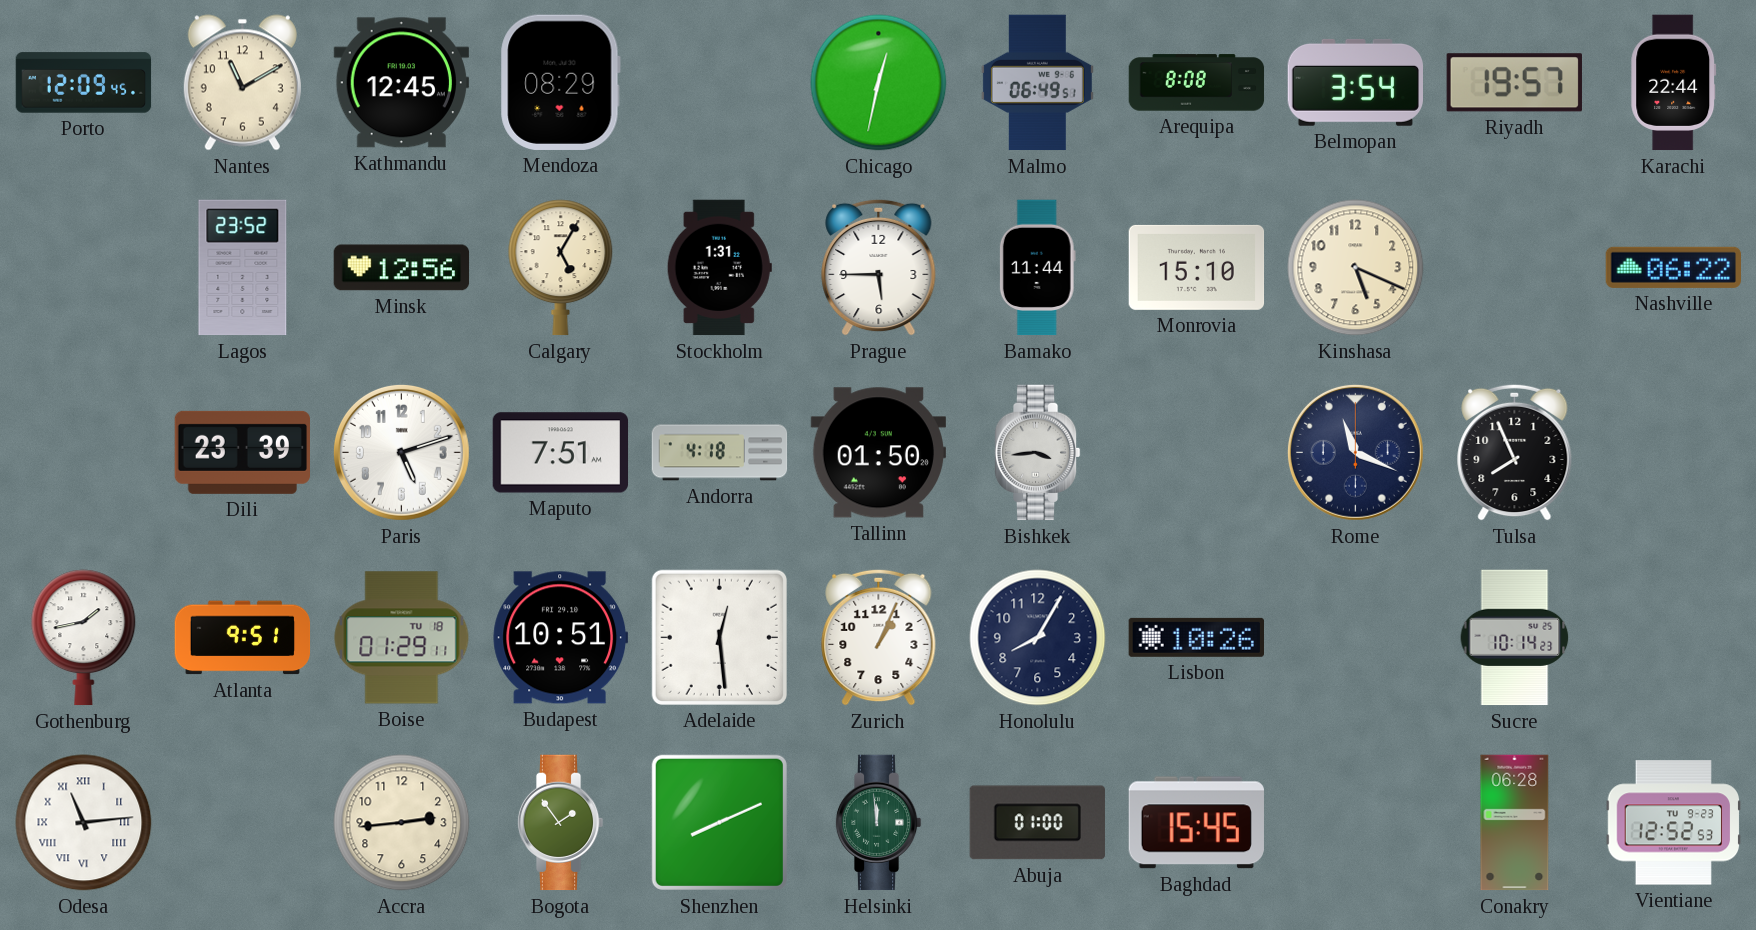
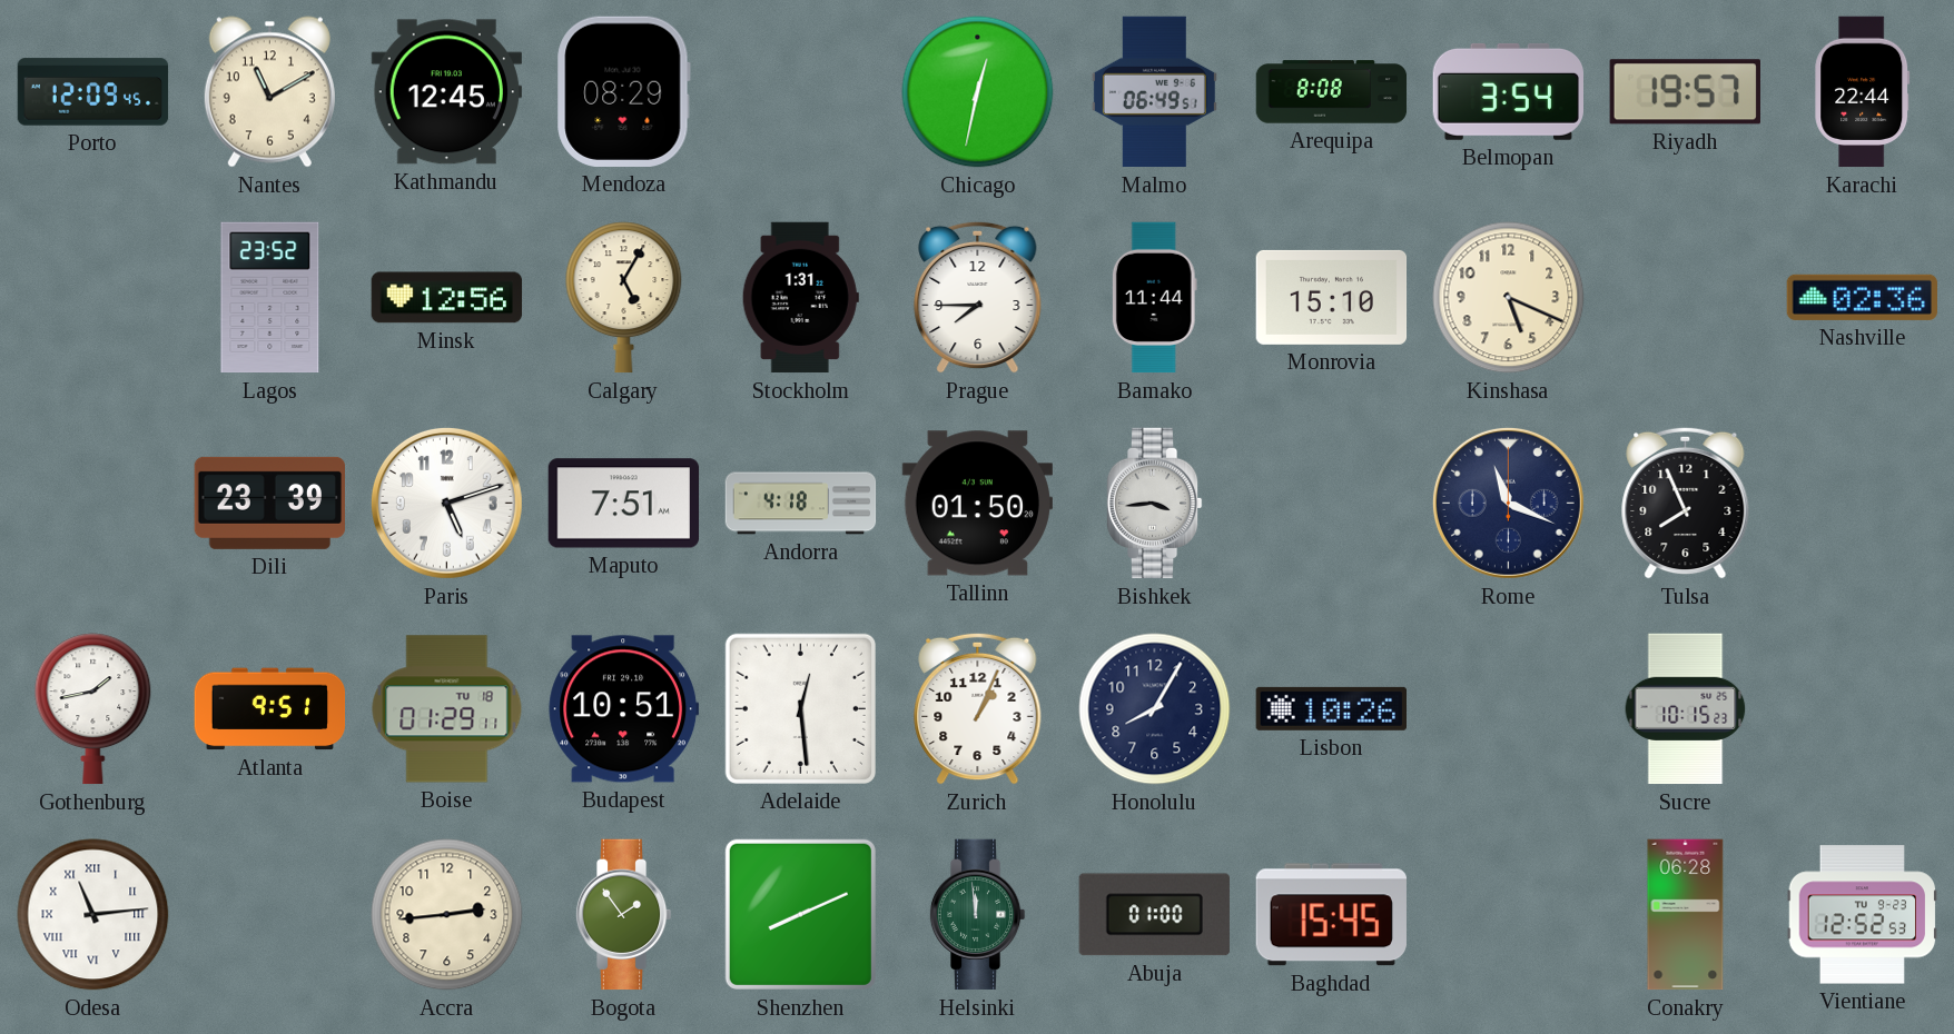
Prague: 5:45 -> 7:45 (978, 297)
Nashville: 06:22 -> 02:36 (1862, 297)
Sucre: 10:14 -> 10:15 (1686, 709)
